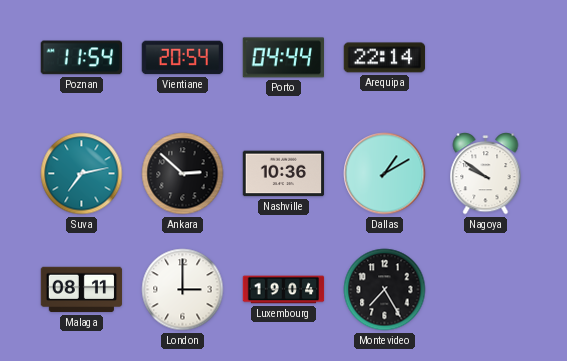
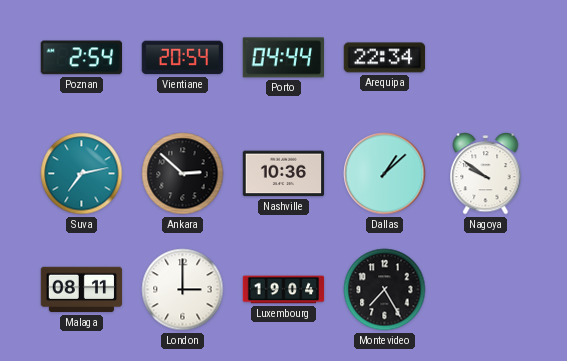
Poznan: 11:54 -> 2:54 (81, 58)
Arequipa: 22:14 -> 22:34 (385, 58)
Dallas: 1:10 -> 1:08 (385, 174)
